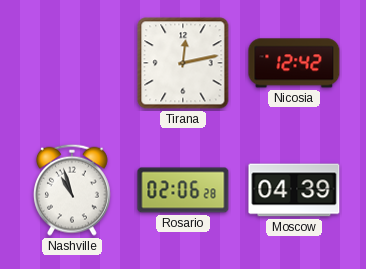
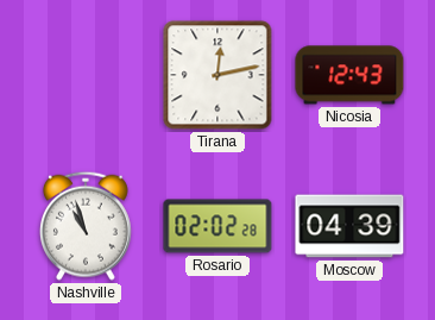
Nicosia: 12:42 -> 12:43 (349, 75)
Rosario: 02:06 -> 02:02 (218, 226)
